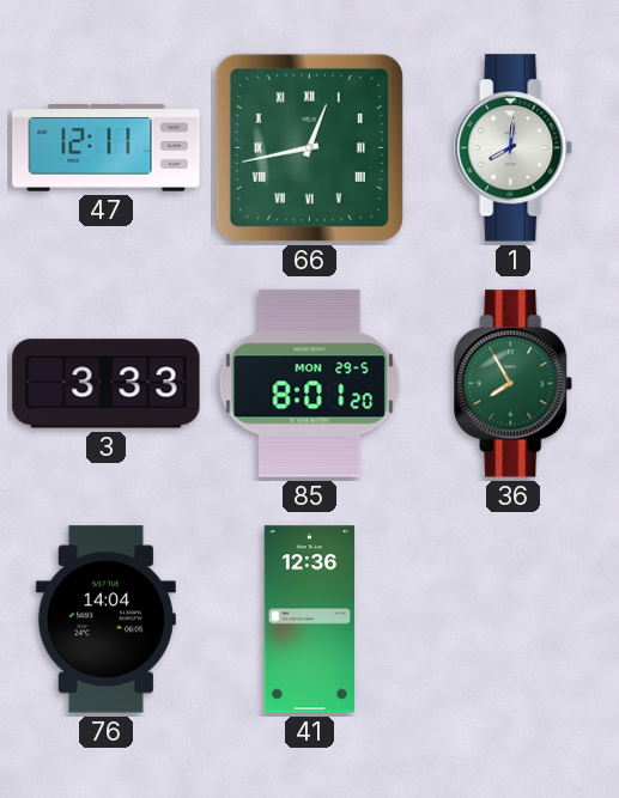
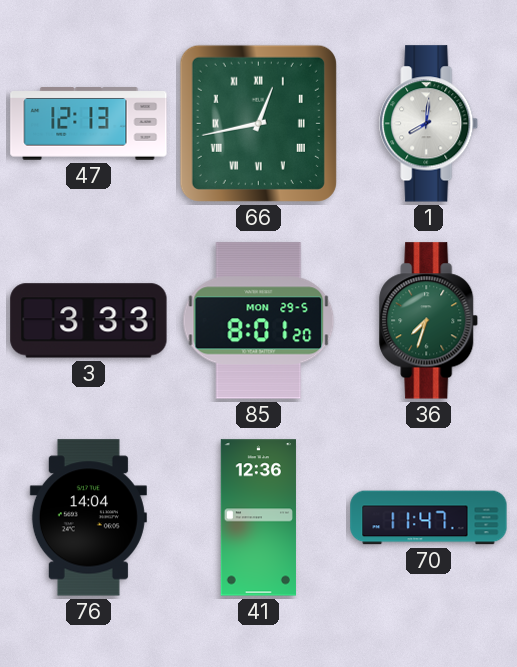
47: 12:11 -> 12:13 (89, 124)
36: 7:55 -> 7:33 (429, 321)
70: none -> 11:47 (429, 518)
